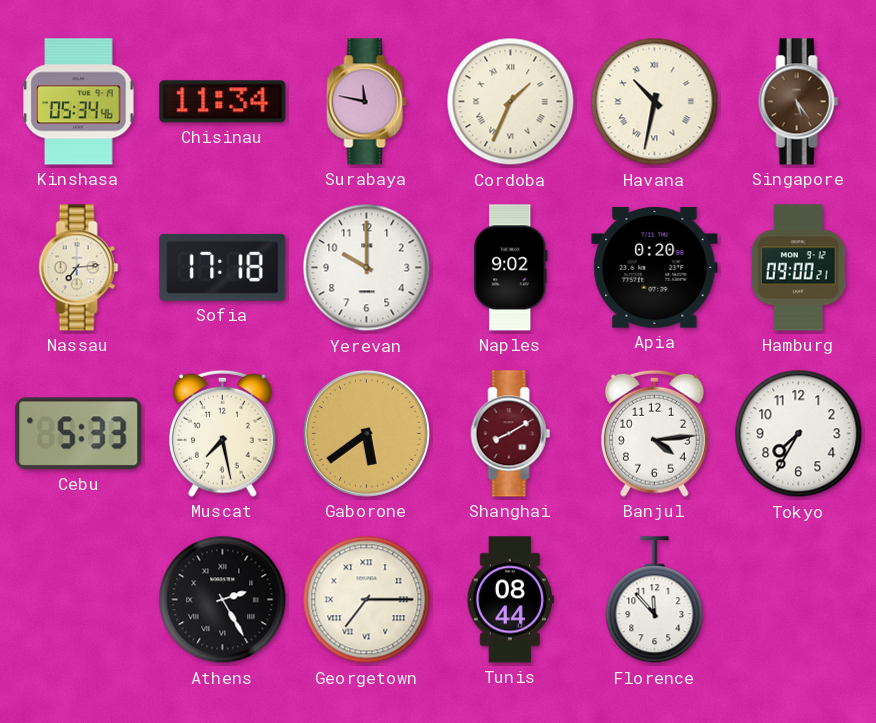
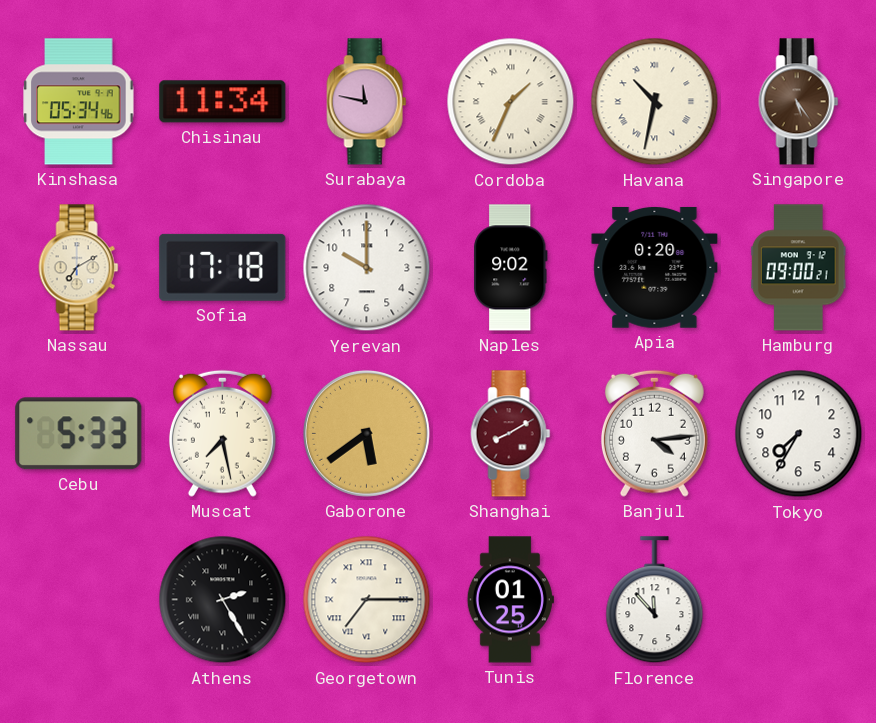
Nassau: 7:14 -> 7:10 (79, 268)
Tunis: 08:44 -> 01:25 (510, 600)
